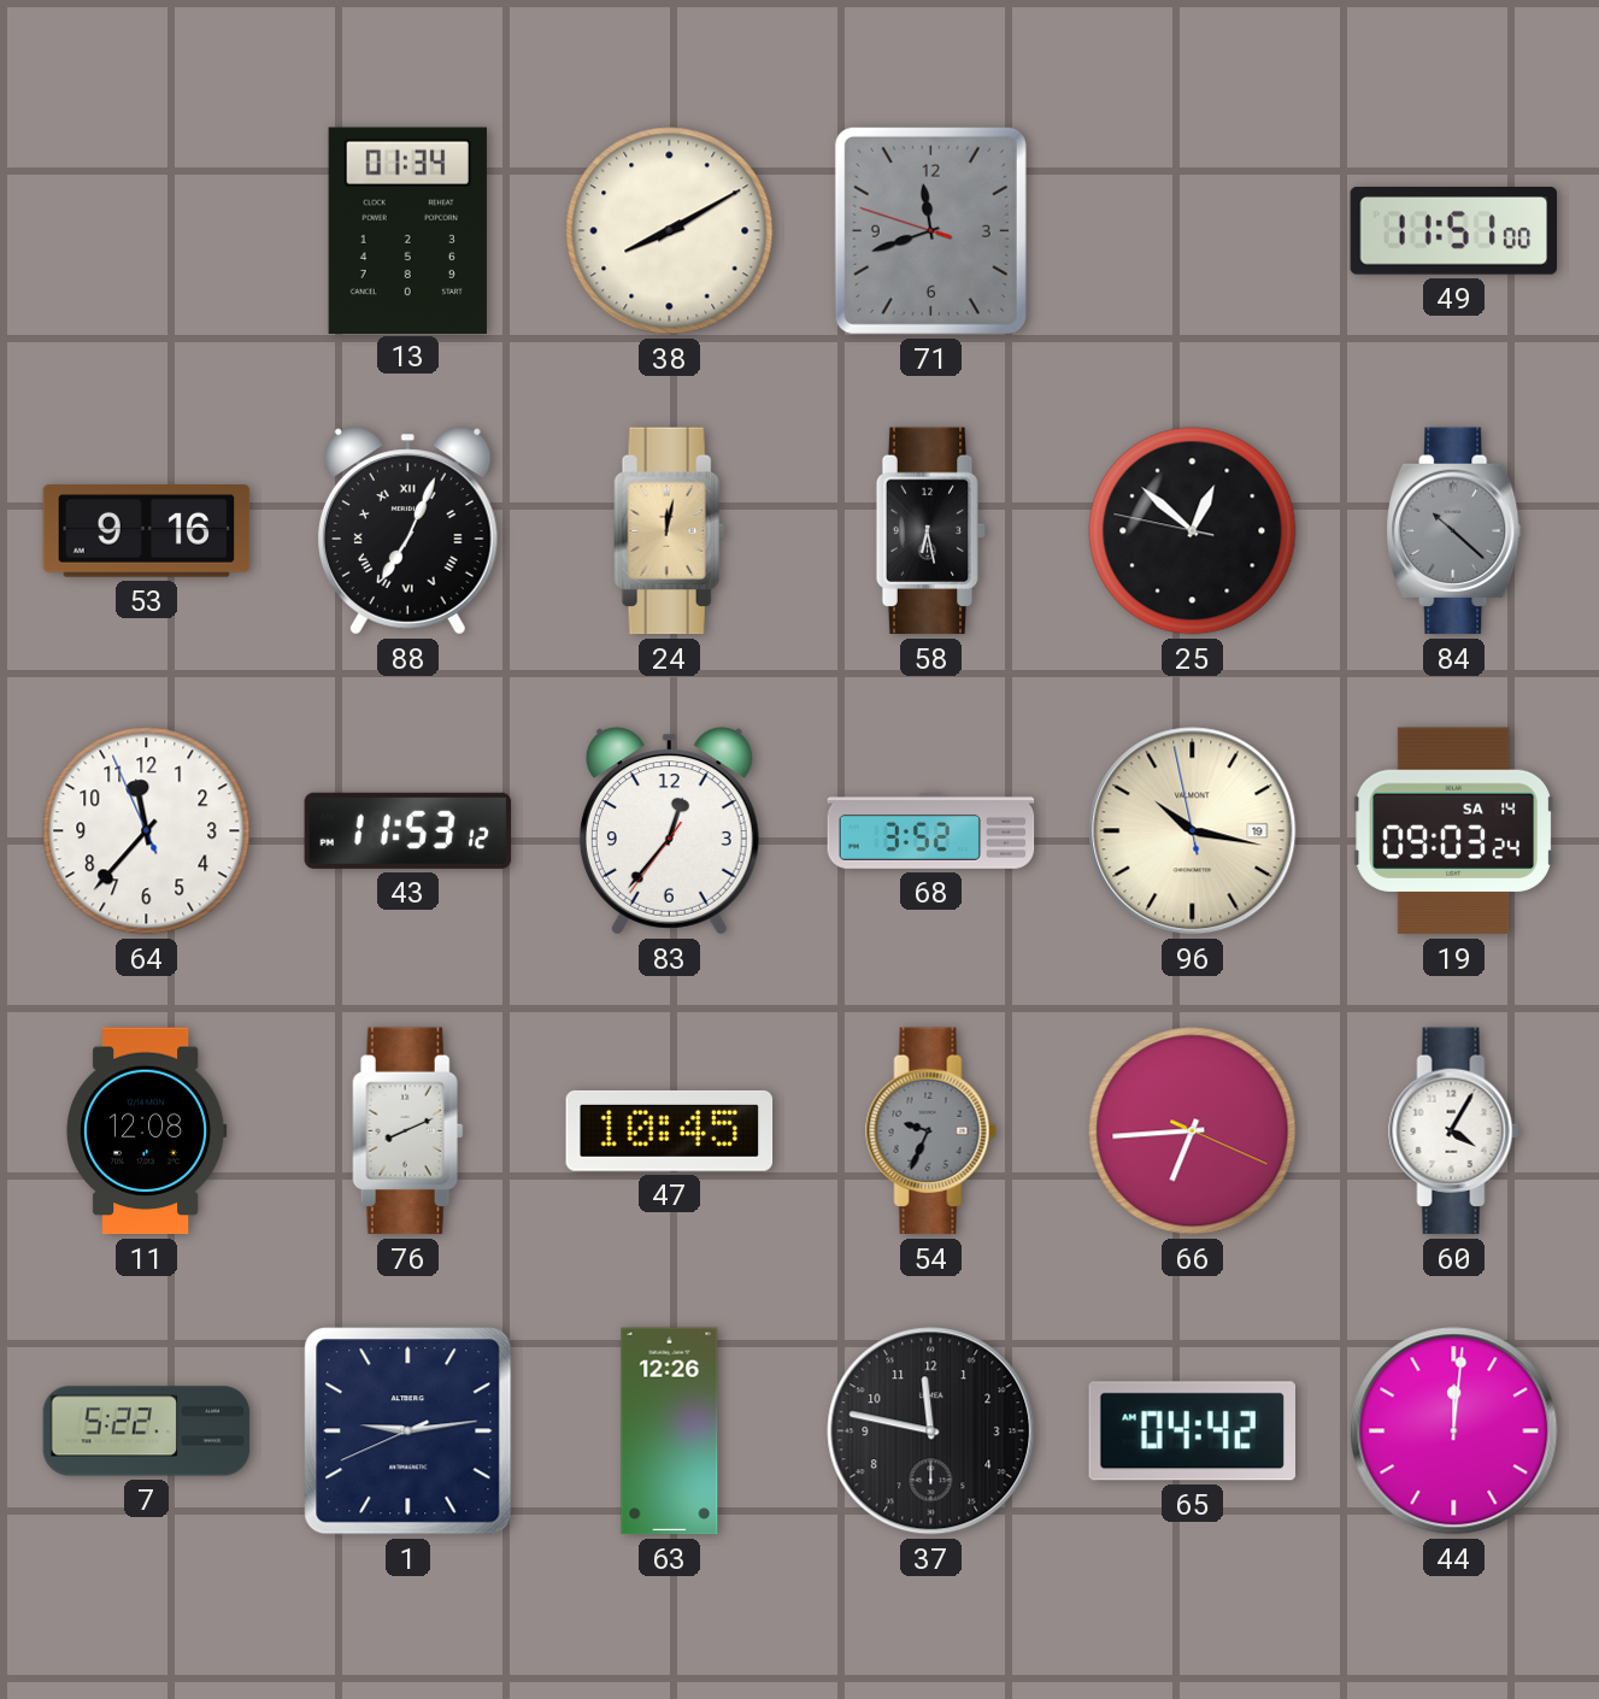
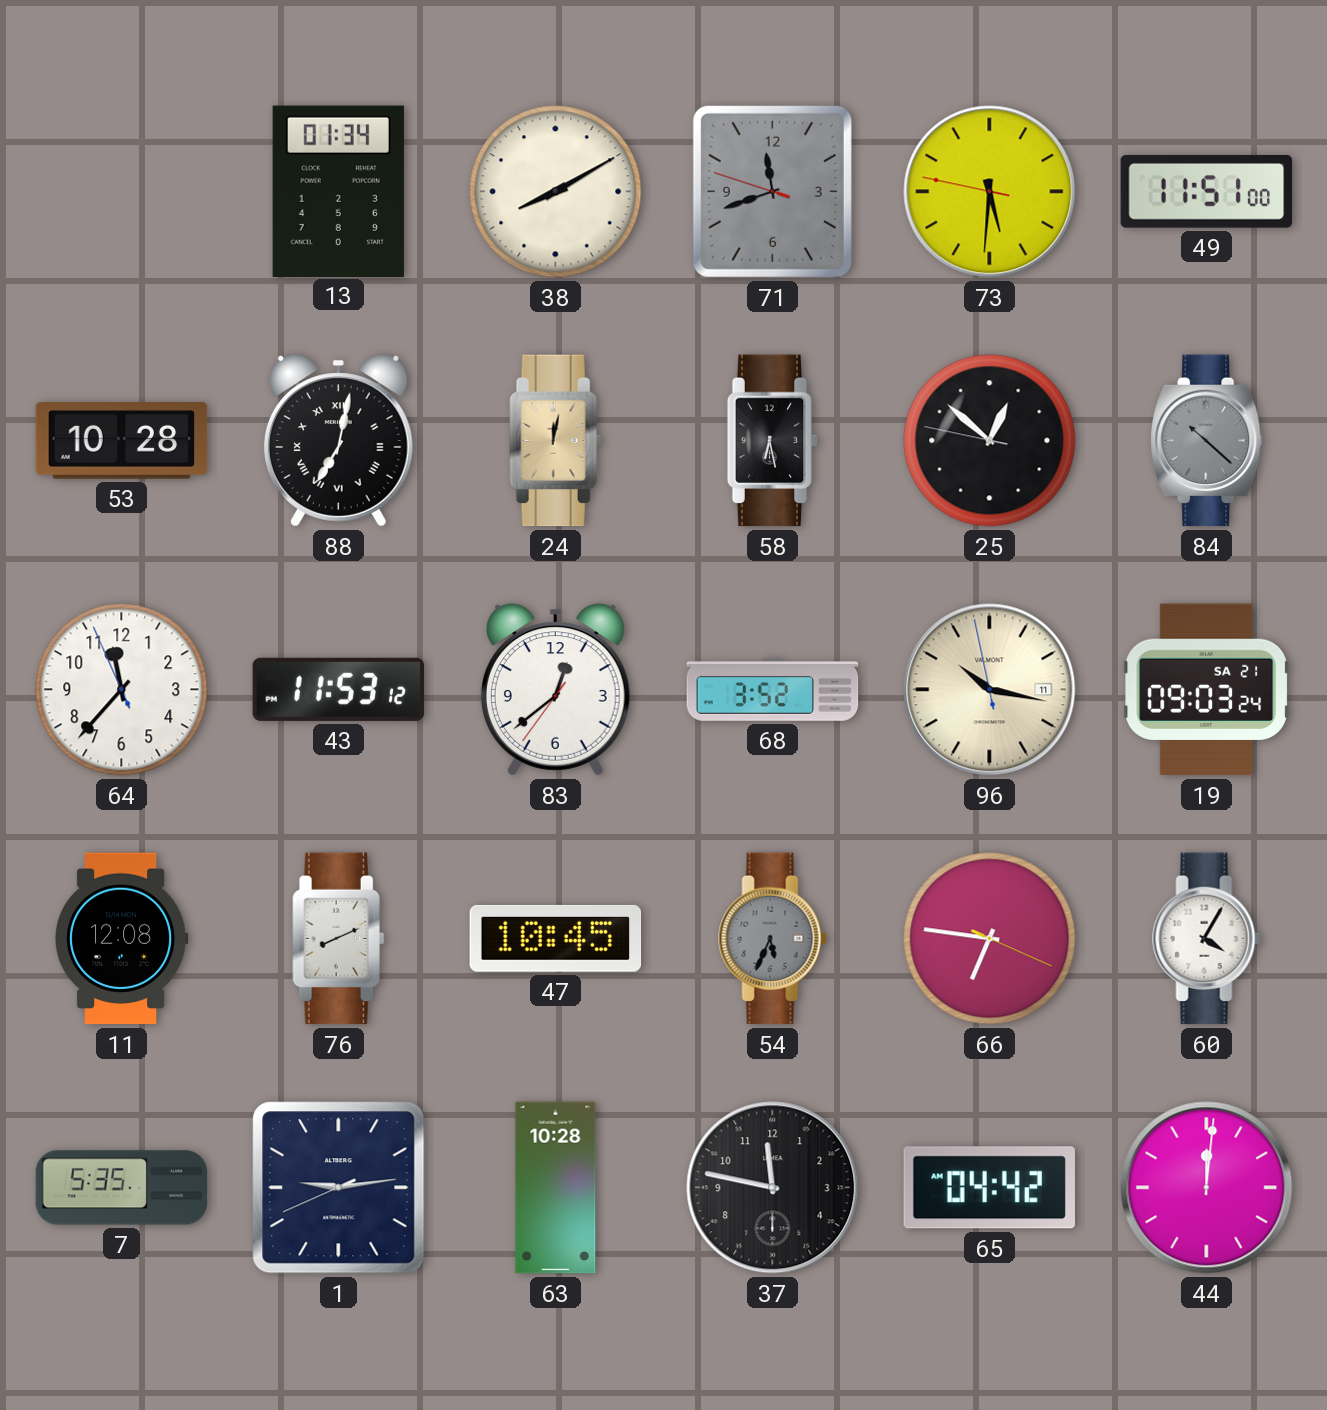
73: none -> 5:30 (990, 192)
53: 9:16 -> 10:28 (122, 441)
88: 7:04 -> 7:02 (338, 441)
83: 12:36 -> 12:38 (555, 690)
96 date: 19 -> 11 (990, 690)
19 date: SA 14 -> SA 21 (1206, 690)
54: 9:34 -> 5:34 (773, 939)
66: 6:44 -> 6:46 (990, 939)
7: 5:22 -> 5:35 (122, 1188)
63: 12:26 -> 10:28 (556, 1188)
